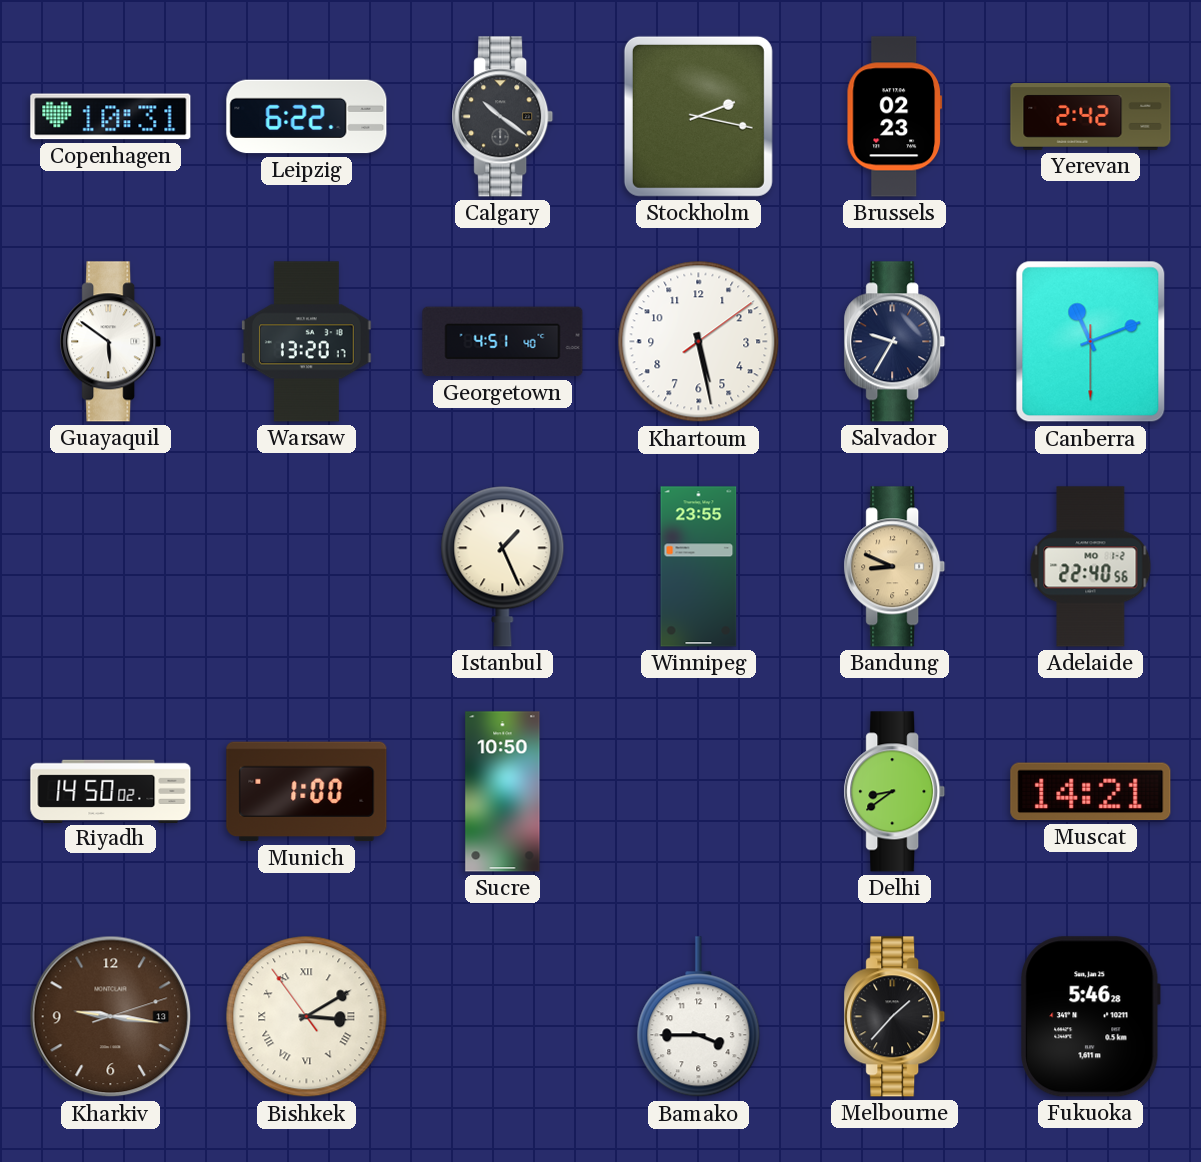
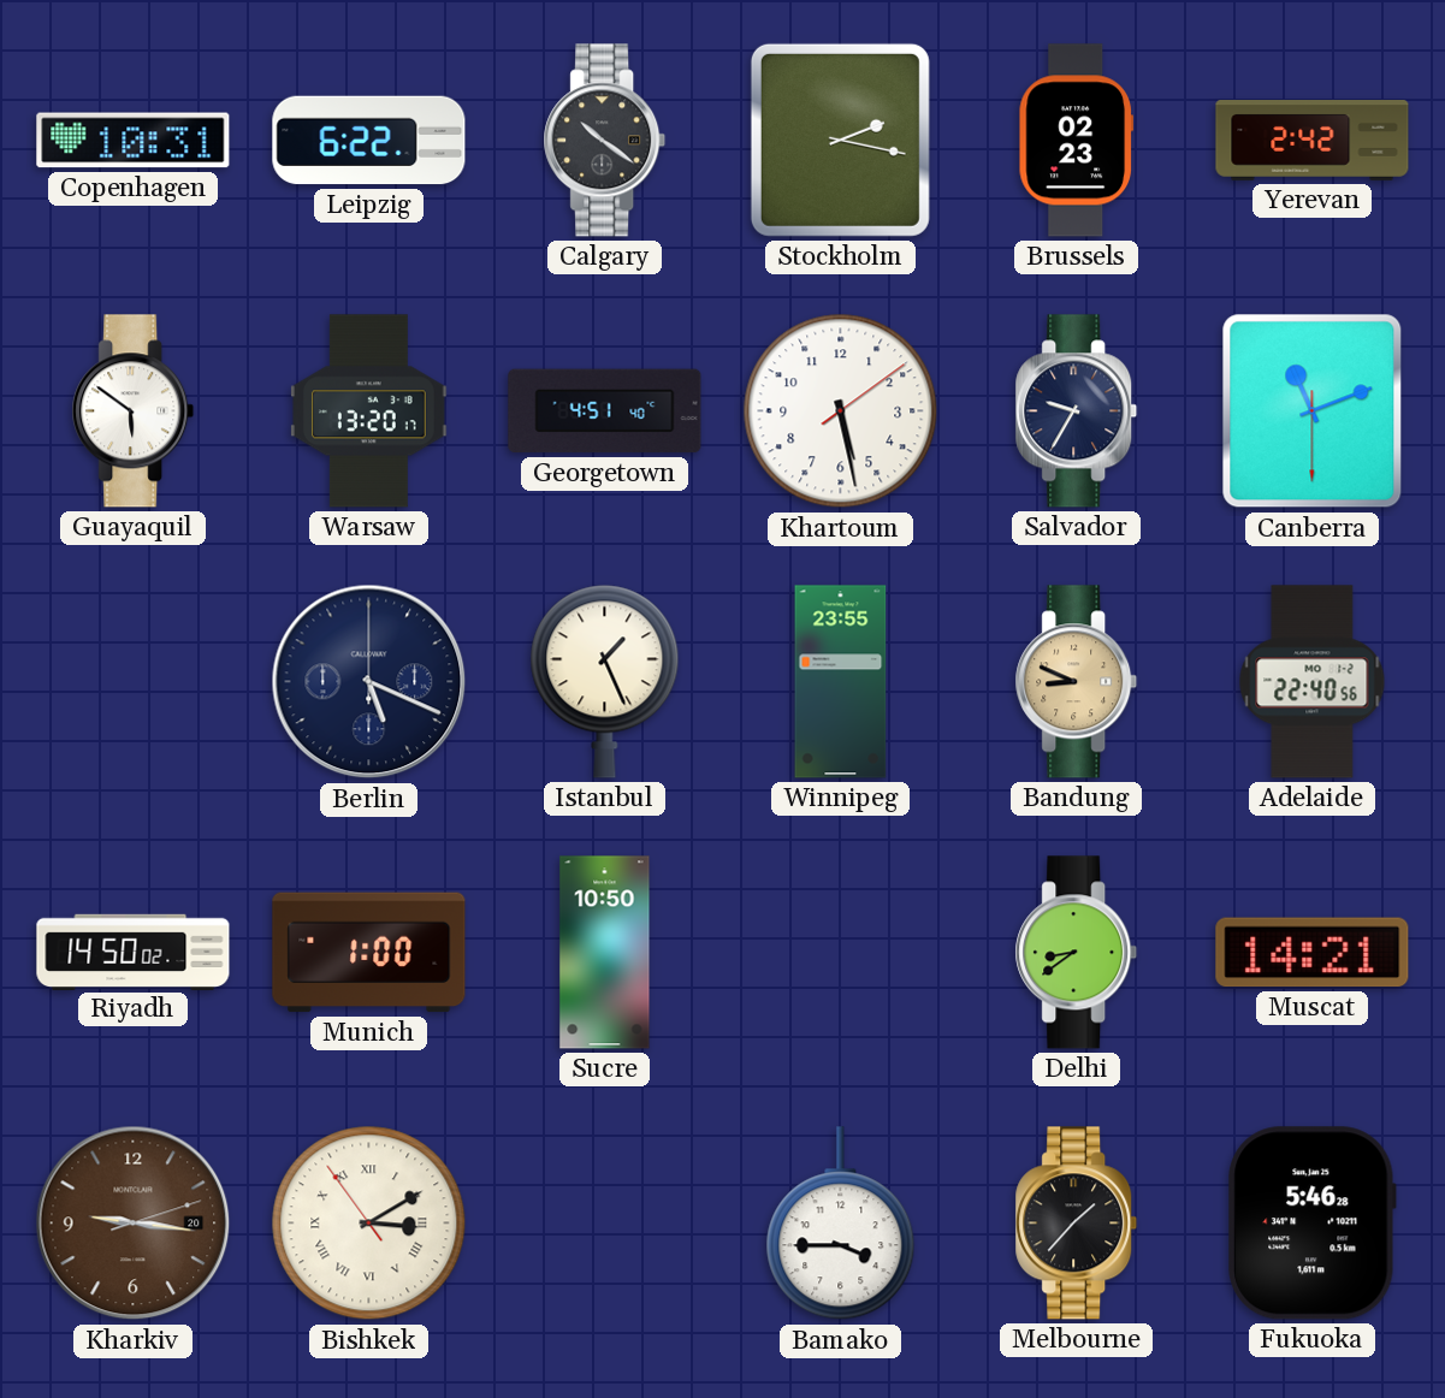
Berlin: none -> 5:19 (369, 682)
Kharkiv date: 13 -> 20 (134, 1224)
